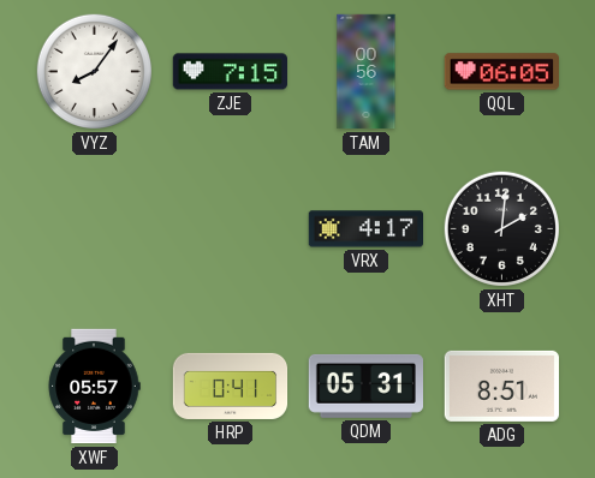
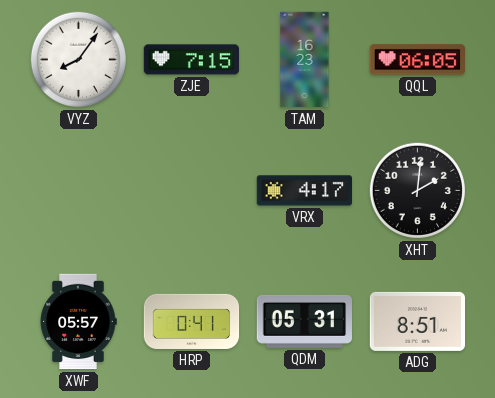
TAM: 00:56 -> 16:23 (305, 60)
